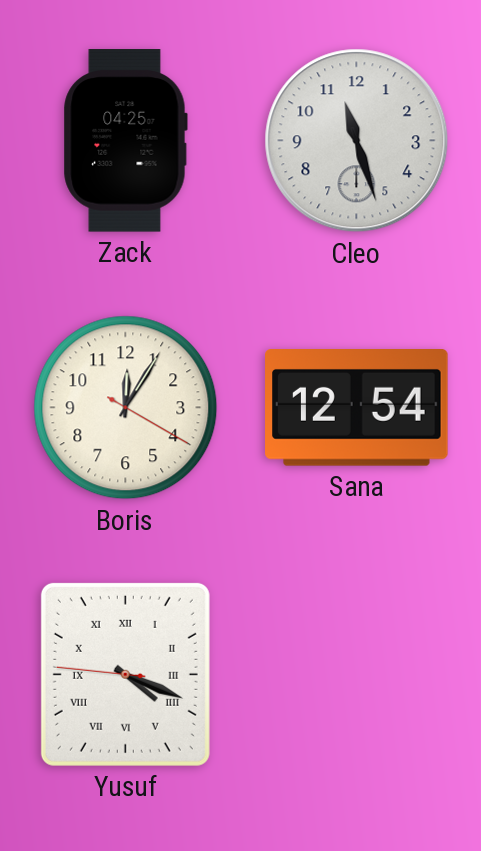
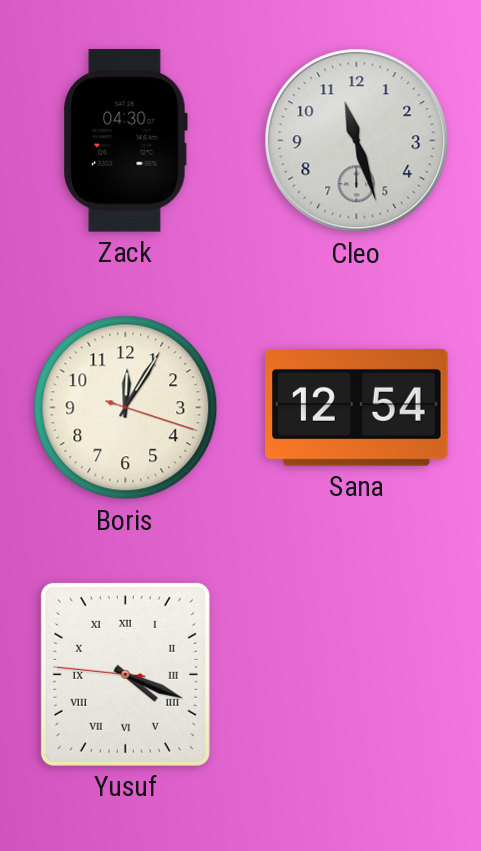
Zack: 04:25 -> 04:30 (125, 141)
Boris: 12:05:20 -> 12:05:18 (126, 408)
